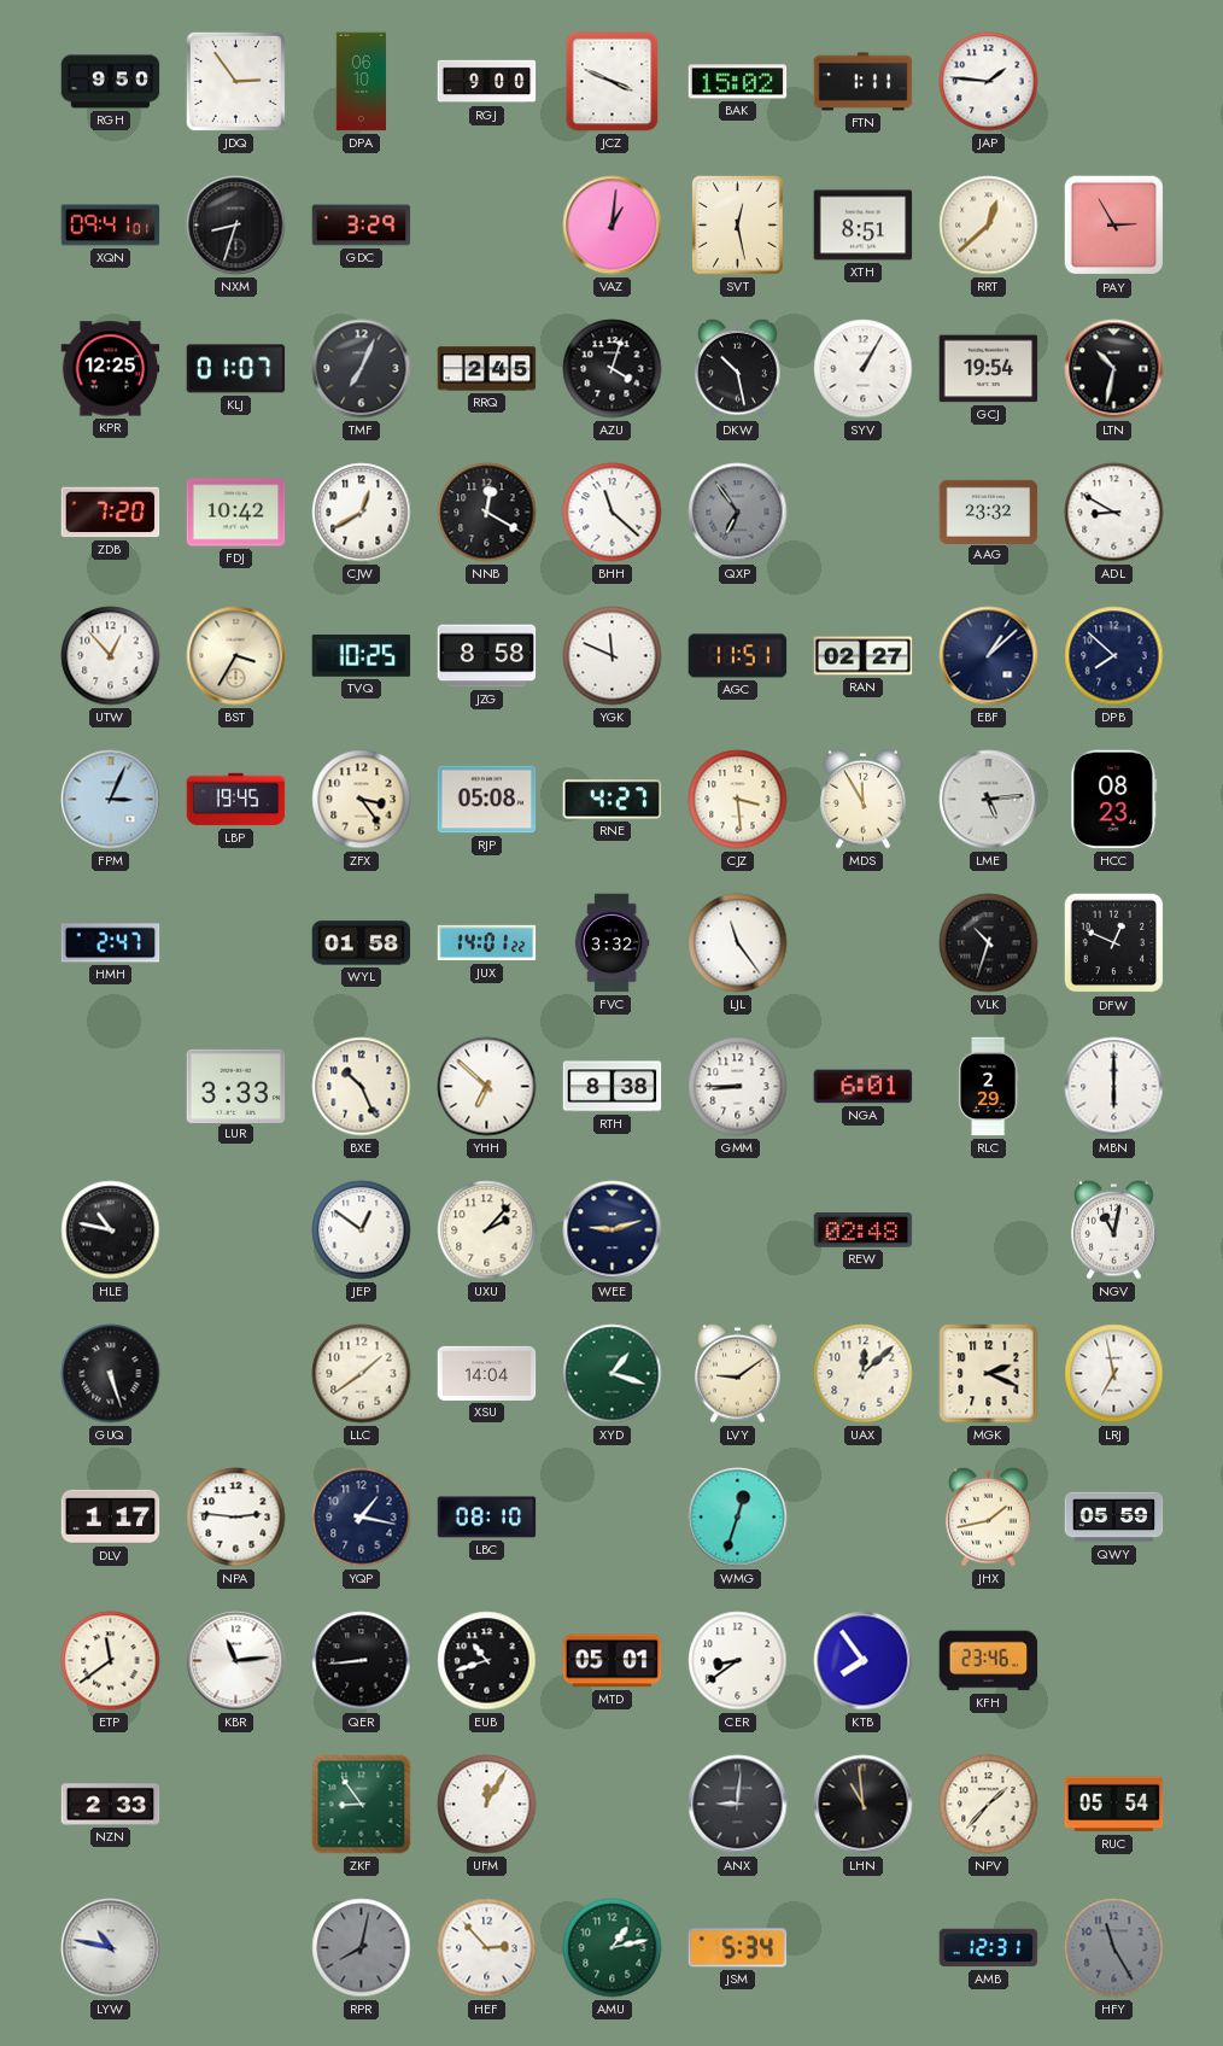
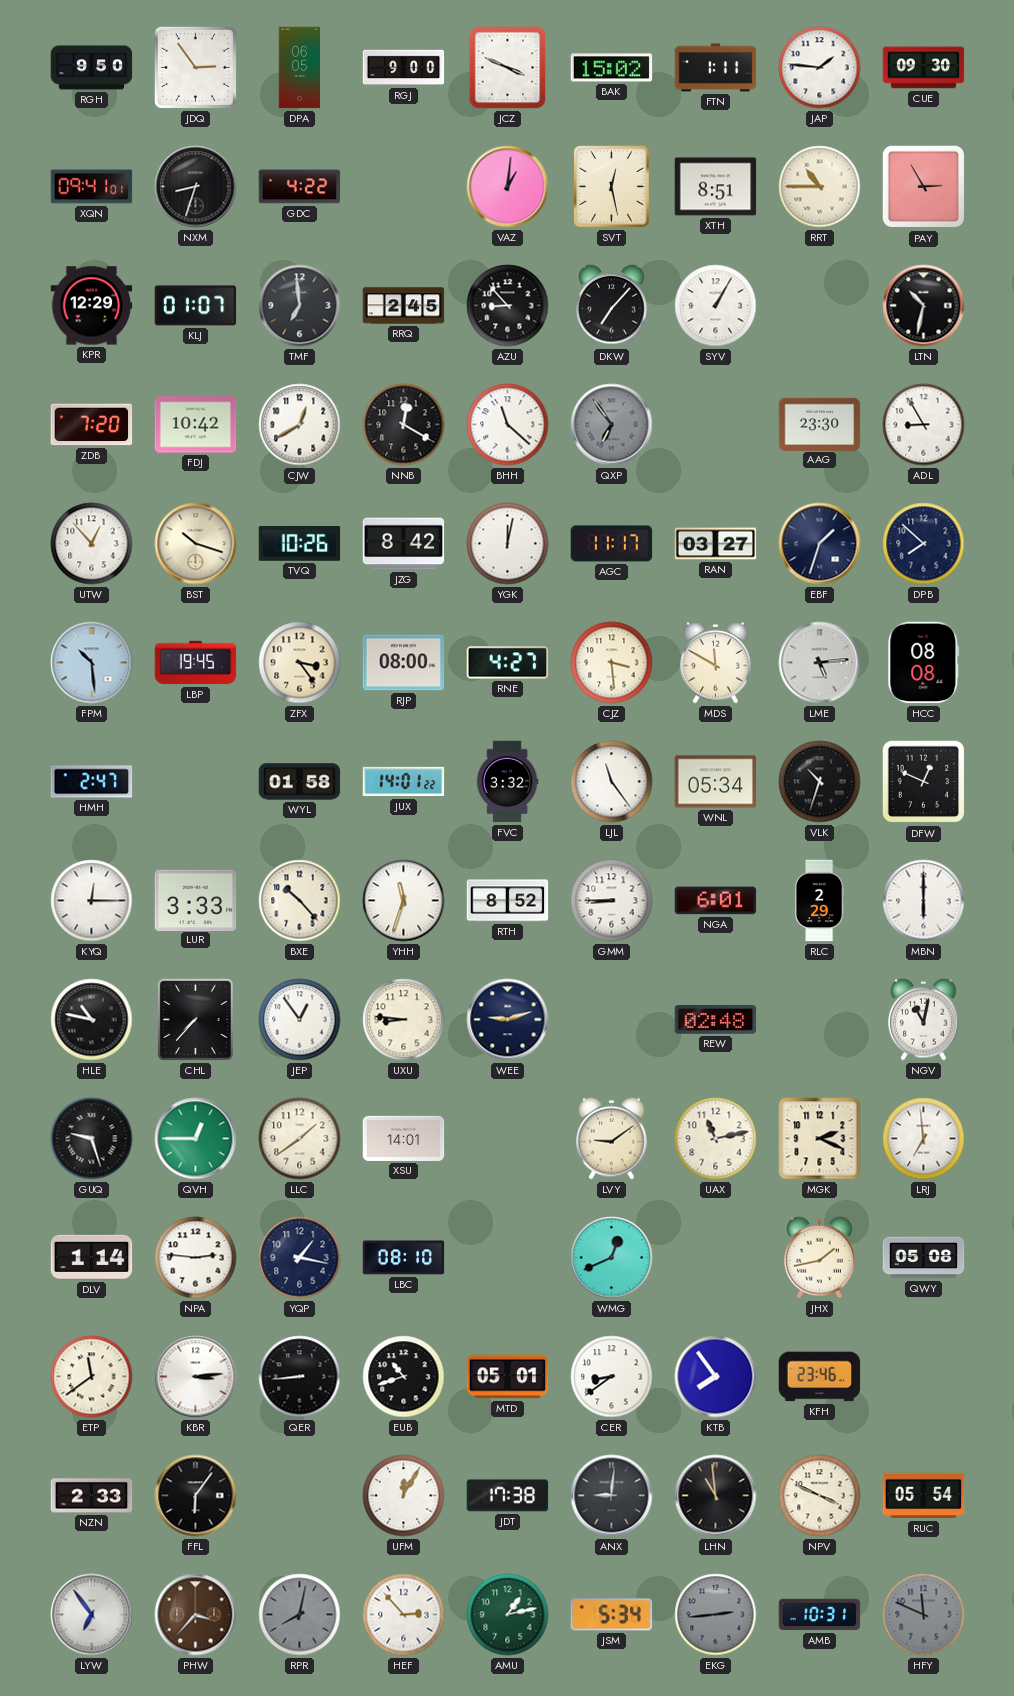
DPA: 06:10 -> 06:05 (300, 68)
CUE: none -> 09:30 (924, 68)
GDC: 3:29 -> 4:22 (300, 187)
RRT: 12:38 -> 10:45 (820, 187)
KPR: 12:25 -> 12:29 (92, 306)
TMF: 7:04 -> 6:59 (300, 306)
AZU: 4:03 -> 8:53 (508, 306)
DKW: 10:28 -> 7:07 (612, 305)
GCJ: 19:54 -> none (989, 369)
AAG: 23:32 -> 23:30 (820, 424)
ADL: 8:50 -> 8:55 (924, 425)
BST: 3:35 -> 10:18 (196, 544)
TVQ: 10:25 -> 10:26 (300, 544)
JZG: 8:58 -> 8:42 (404, 544)
YGK: 11:49 -> 12:02 (508, 544)
AGC: 11:51 -> 11:17 (612, 544)
RAN: 02:27 -> 03:27 (716, 544)
EBF: 1:08 -> 1:33 (820, 544)
FPM: 3:04 -> 10:29 (92, 663)
RJP: 05:08 -> 08:00 (404, 663)
MDS: 11:55 -> 11:50 (716, 662)
HCC: 08:23 -> 08:08 (924, 663)
WNL: none -> 05:34 (716, 782)
KYQ: none -> 12:15 (92, 901)
BXE: 10:26 -> 10:23 (300, 901)
YHH: 6:52 -> 11:33 (404, 901)
RTH: 8:38 -> 8:52 (508, 901)
CHL: none -> 7:37 (195, 1019)
JEP: 12:51 -> 12:54 (300, 1020)
UXU: 2:07 -> 8:46 (404, 1020)
GUQ: 5:27 -> 9:27 (92, 1139)
QVH: none -> 12:45 (196, 1139)
XSU: 14:04 -> 14:01 (404, 1138)
XYD: 1:18 -> none (613, 1374)
UAX: 12:08 -> 11:13 (716, 1139)
LRJ: 6:58 -> 6:59 (924, 1139)
DLV: 1:17 -> 1:14 (92, 1257)
WMG: 12:33 -> 12:41 (612, 1258)
QWY: 05:59 -> 05:08 (924, 1258)
KBR: 11:14 -> 3:14 (196, 1377)
FFL: none -> 6:06 (196, 1496)
ZKF: 8:54 -> none (362, 1805)
JDT: none -> 17:38 (508, 1496)
NPV: 1:37 -> 3:49 (820, 1496)
LYW: 10:47 -> 6:54 (92, 1615)
PHW: none -> 3:37 (196, 1615)
EKG: none -> 2:44 (716, 1615)
AMB: 12:31 -> 10:31 (820, 1615)
HFY: 11:25 -> 11:49 (924, 1615)
